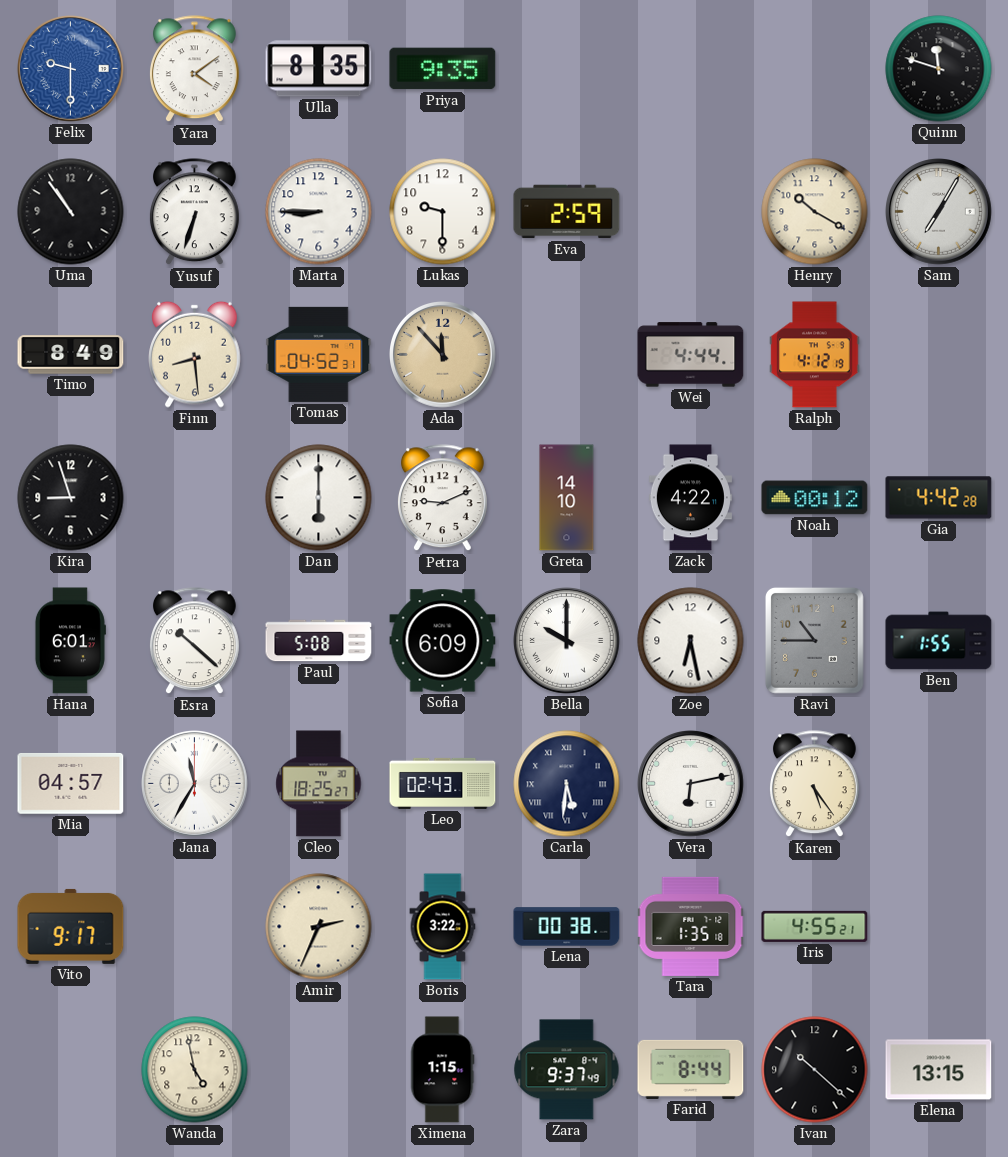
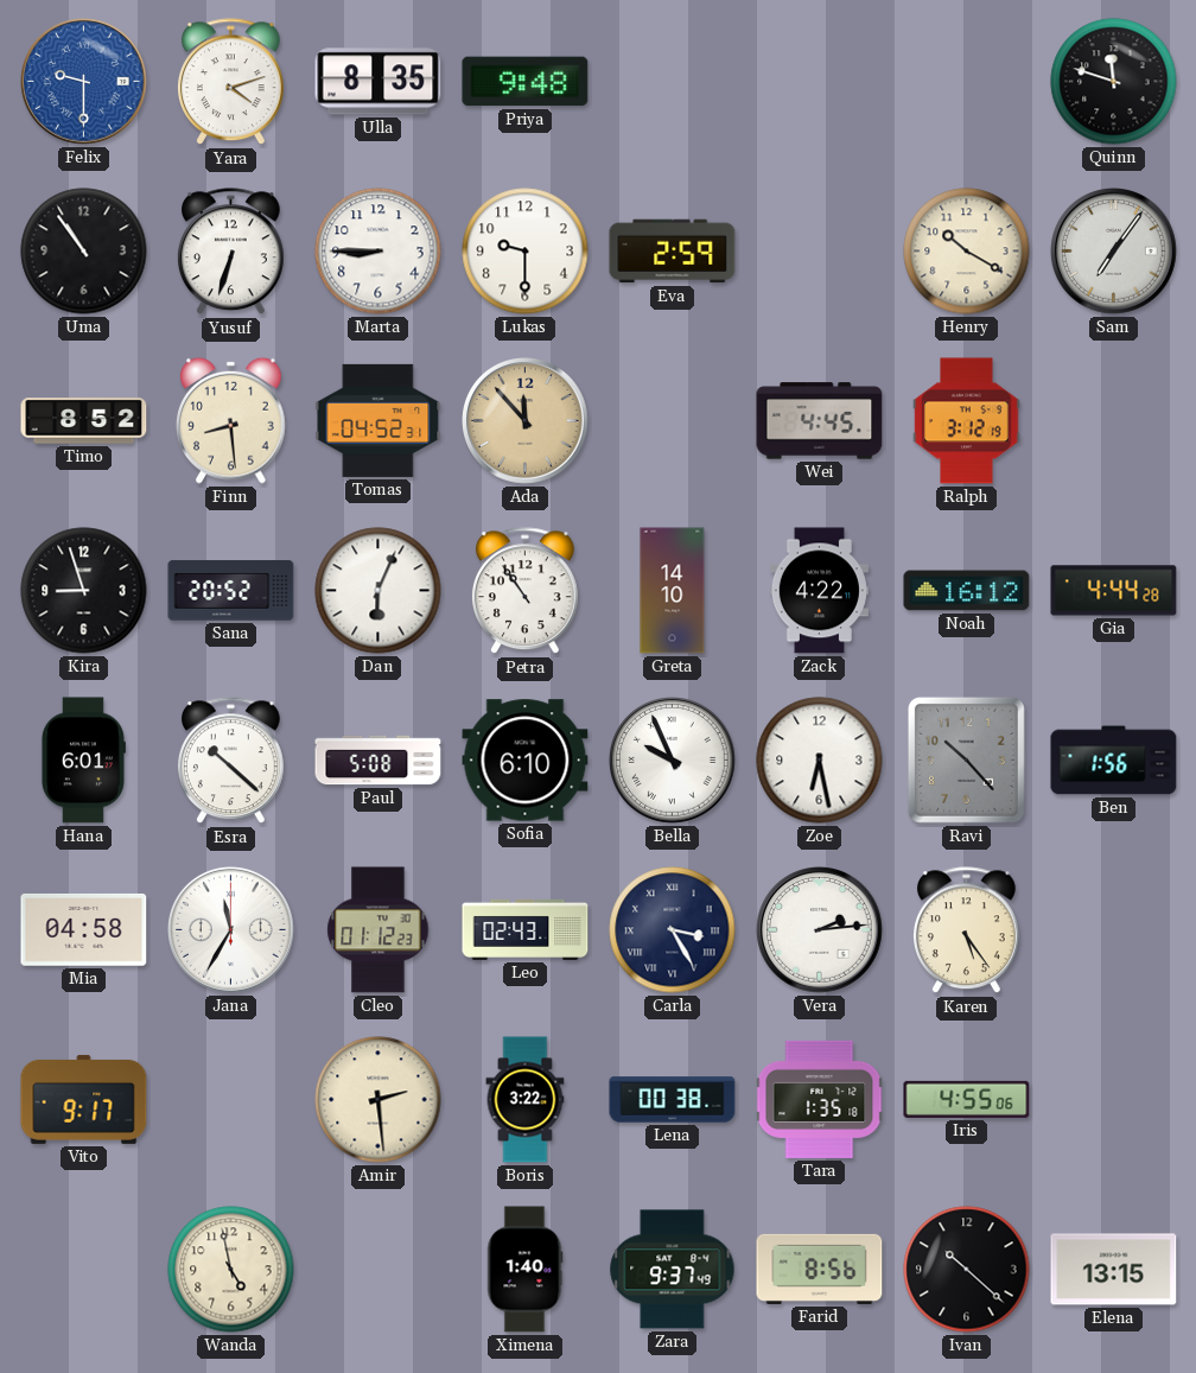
Yara: 4:09 -> 4:12 (230, 82)
Priya: 9:35 -> 9:48 (526, 82)
Sam: 7:05 -> 7:06 (1114, 252)
Timo: 8:49 -> 8:52 (84, 421)
Wei: 4:44 -> 4:45 (820, 421)
Ralph: 4:12 -> 3:12 (967, 421)
Sana: none -> 20:52 (231, 591)
Dan: 6:00 -> 6:04 (378, 591)
Petra: 9:11 -> 10:54 (524, 591)
Noah: 00:12 -> 16:12 (967, 591)
Gia: 4:42 -> 4:44 (1114, 591)
Sofia: 6:09 -> 6:10 (526, 761)
Bella: 10:00 -> 9:56 (673, 761)
Ravi: 10:45 -> 10:23 (966, 759)
Ben: 1:55 -> 1:56 (1114, 761)
Mia: 04:57 -> 04:58 (84, 930)
Cleo: 18:25 -> 01:12 (378, 930)
Carla: 5:31 -> 3:25 (673, 930)
Vera: 6:13 -> 2:14 (820, 930)
Amir: 2:34 -> 2:29 (378, 1100)
Iris: 4:55:21 -> 4:55:06 (967, 1099)
Ximena: 1:15 -> 1:40 (524, 1270)
Farid: 8:44 -> 8:56 (820, 1269)
